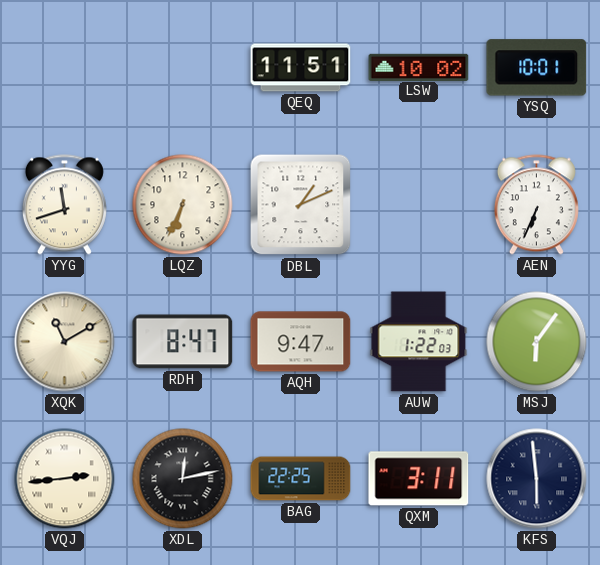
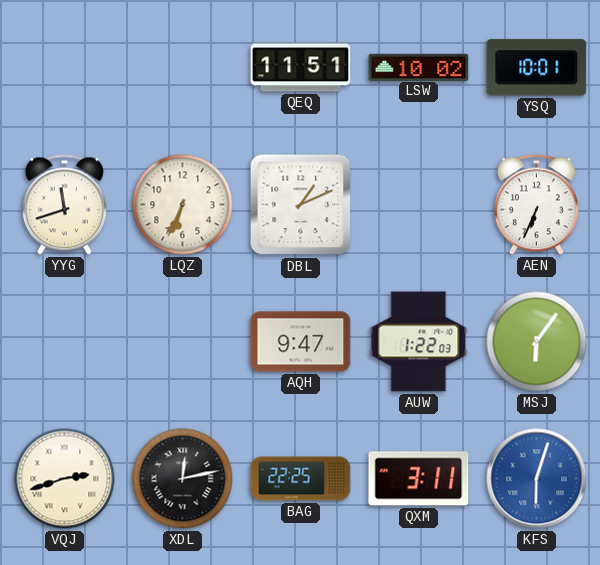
XQK: 11:10 -> none (65, 342)
RDH: 8:47 -> none (183, 342)
VQJ: 2:44 -> 2:42 (65, 479)
KFS: 5:59 -> 6:03 (537, 479)
KFS dial: navy -> blue (537, 479)
